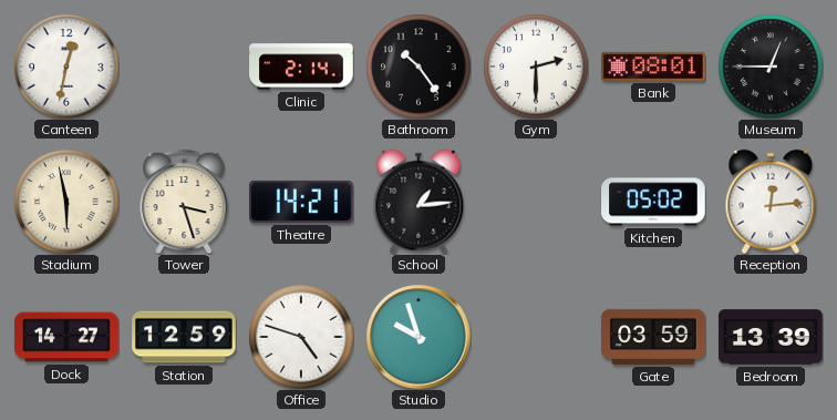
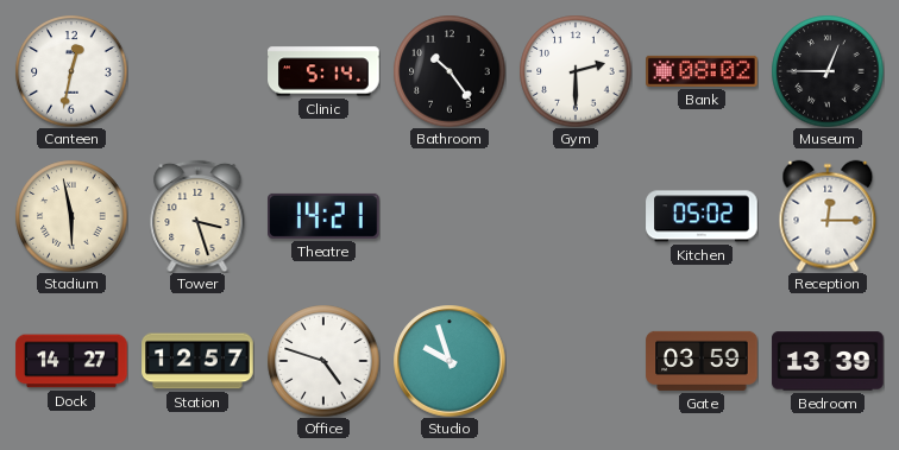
Clinic: 2:14 -> 5:14 (323, 71)
Bank: 08:01 -> 08:02 (702, 71)
School: 1:14 -> none (418, 202)
Reception: 12:14 -> 12:15 (828, 216)
Station: 12:59 -> 12:57 (197, 361)
